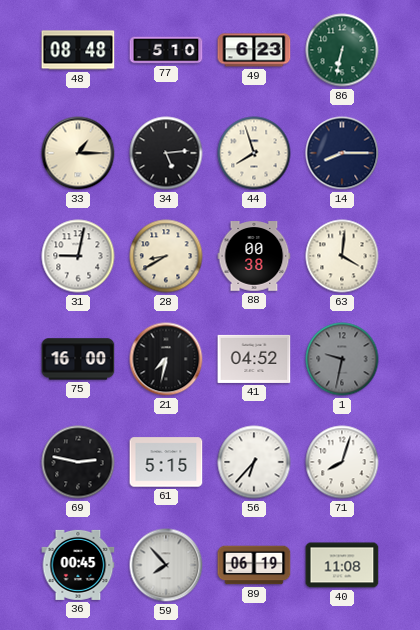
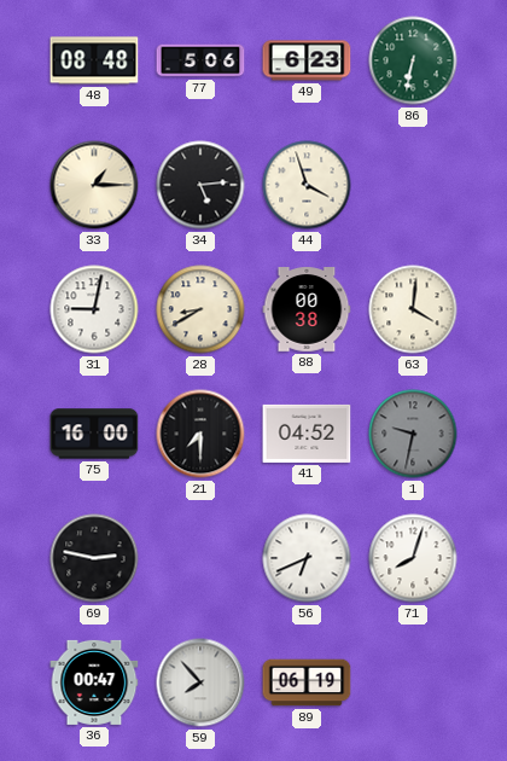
77: 5:10 -> 5:06 (200, 60)
44: 7:57 -> 3:57 (307, 185)
14: 8:15 -> none (342, 153)
21: 7:32 -> 7:30 (200, 434)
61: 5:15 -> none (166, 462)
56: 6:37 -> 6:41 (307, 558)
36: 00:45 -> 00:47 (94, 682)
40: 11:08 -> none (342, 565)
